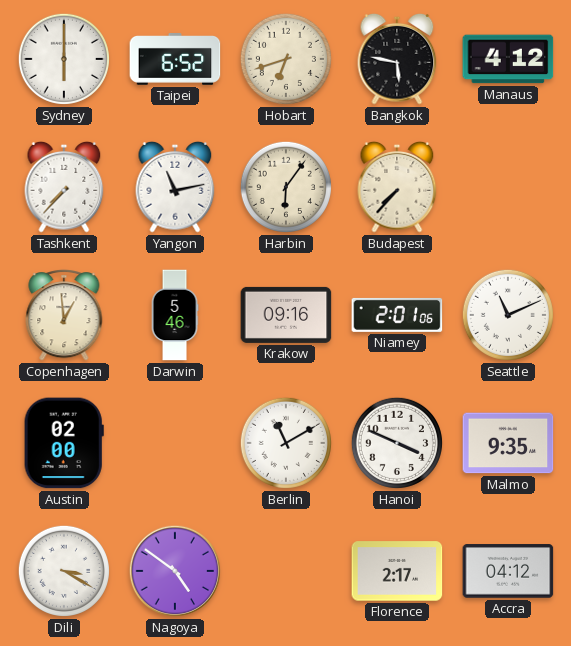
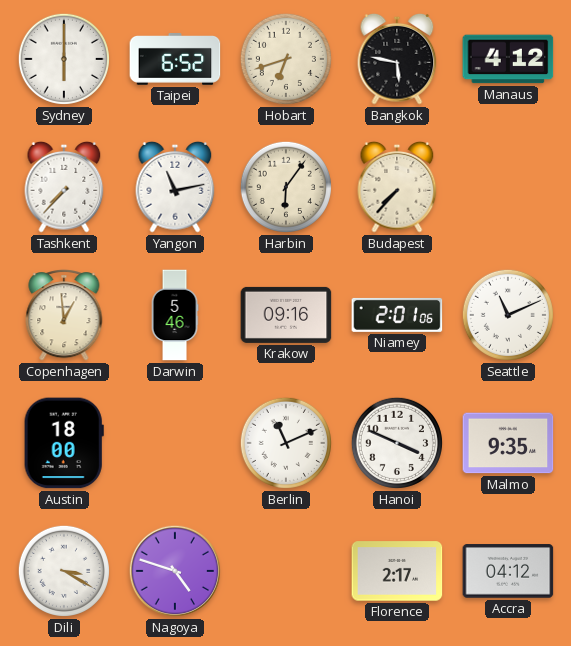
Austin: 02:00 -> 18:00 (64, 443)
Berlin: 11:10 -> 11:11 (286, 443)
Nagoya: 4:51 -> 4:48 (175, 571)
